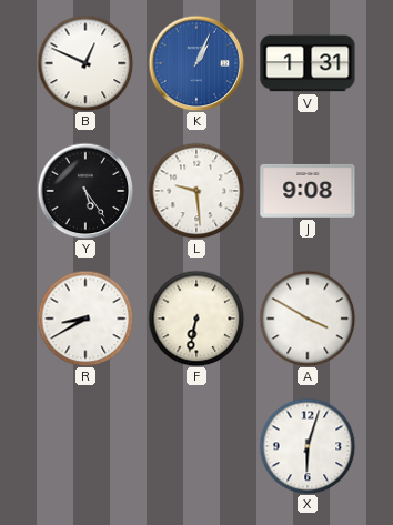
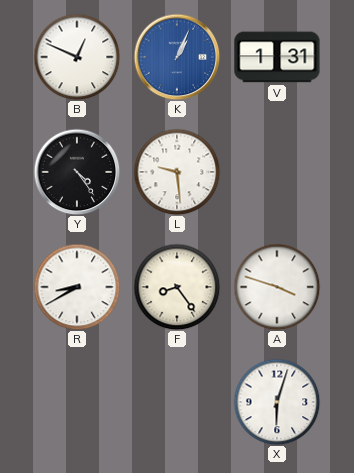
Y: 5:24 -> 4:24 (77, 172)
J: 9:08 -> none (308, 191)
F: 6:32 -> 8:24 (177, 287)
A: 3:50 -> 3:48 (277, 287)
